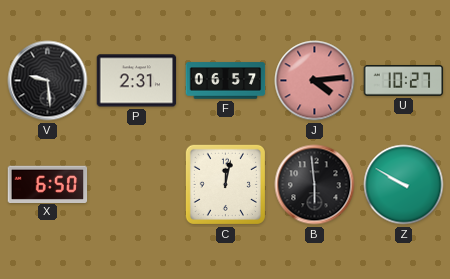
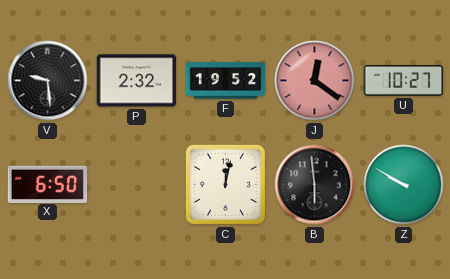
P: 2:31 -> 2:32 (137, 81)
F: 06:57 -> 19:52 (226, 81)
J: 4:14 -> 12:21 (315, 81)
